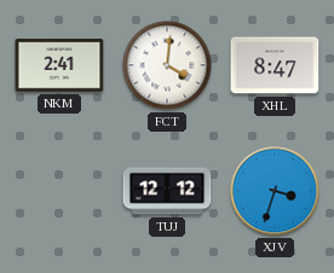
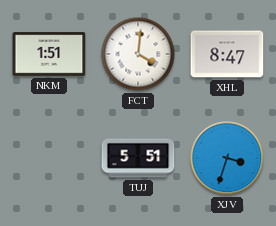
NKM: 2:41 -> 1:51 (49, 54)
TUJ: 12:12 -> 5:51 (138, 158)
